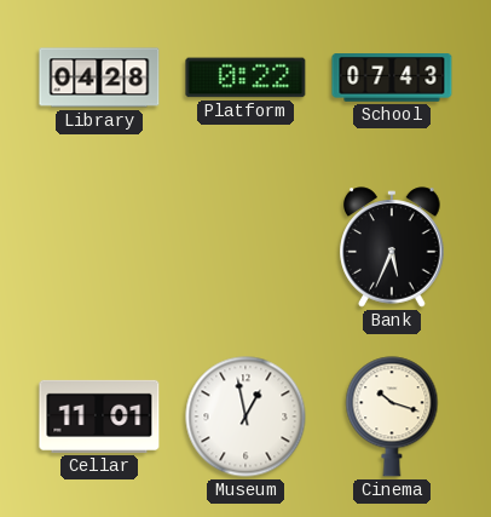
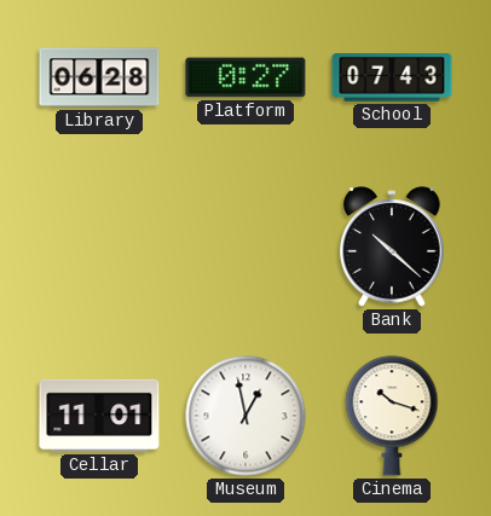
Library: 04:28 -> 06:28 (99, 77)
Platform: 0:22 -> 0:27 (245, 77)
Bank: 5:34 -> 10:22 (392, 247)
